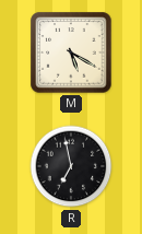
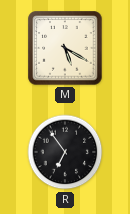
R: 6:58 -> 6:54 (65, 152)
